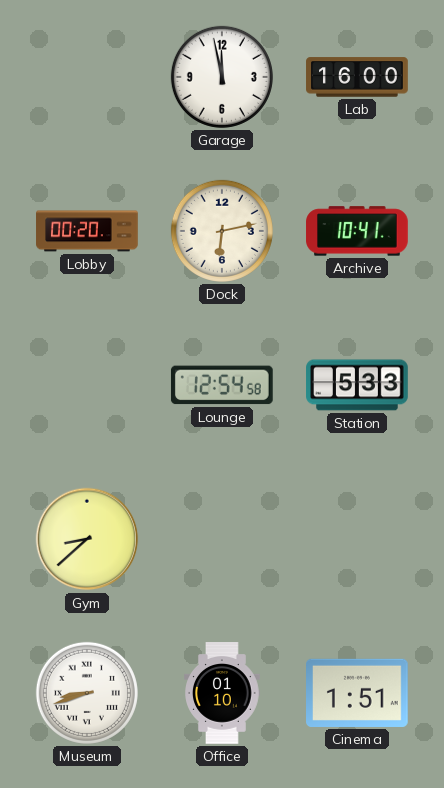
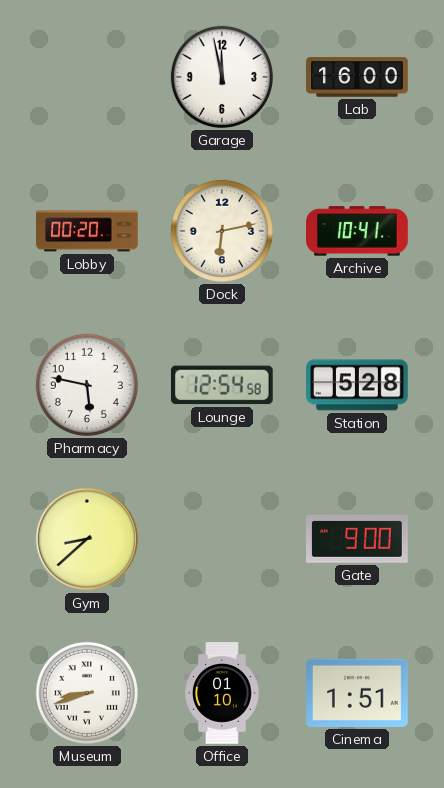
Pharmacy: none -> 5:47 (87, 385)
Station: 5:33 -> 5:28 (357, 385)
Gate: none -> 9:00 (358, 540)
